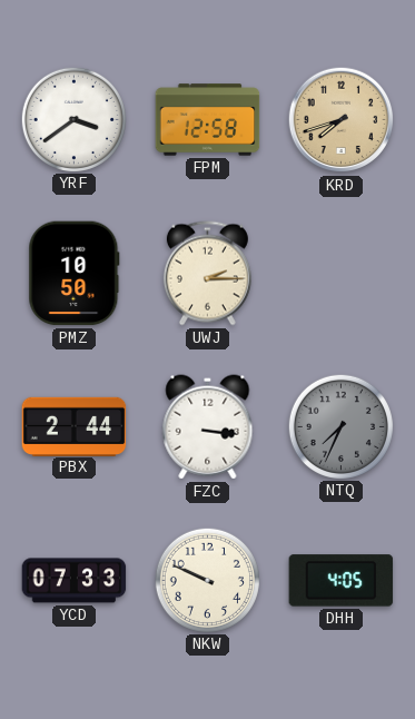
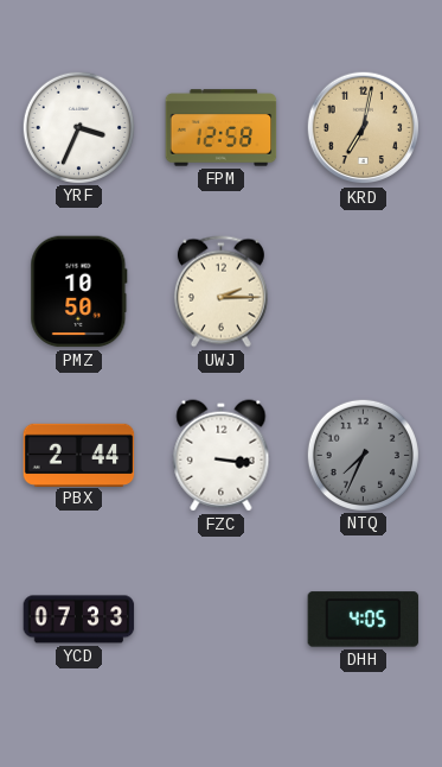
YRF: 3:39 -> 3:34 (78, 127)
KRD: 7:42 -> 7:02 (364, 128)
NKW: 9:49 -> none (207, 580)
